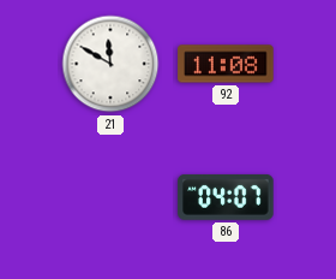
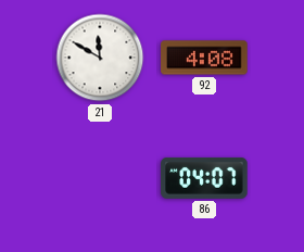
92: 11:08 -> 4:08 (204, 58)
